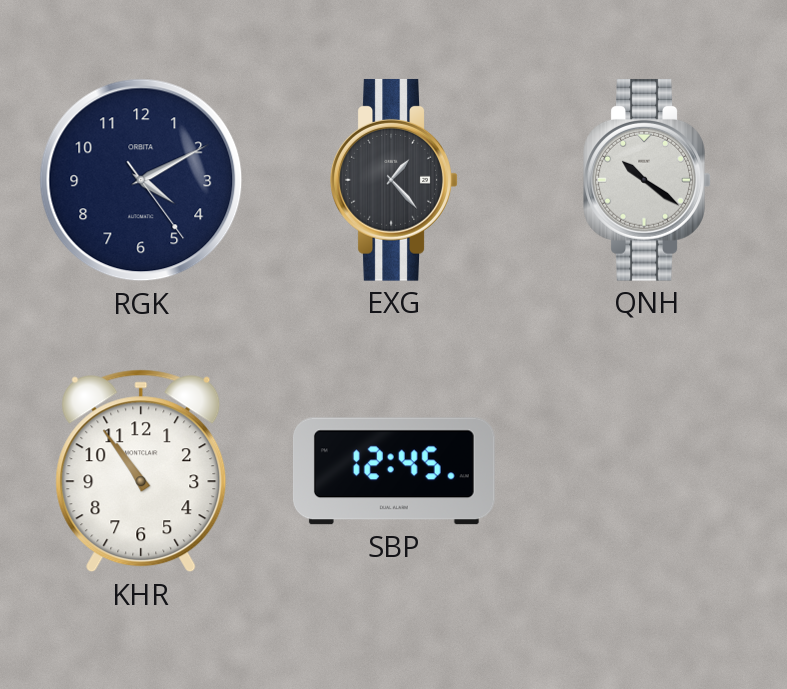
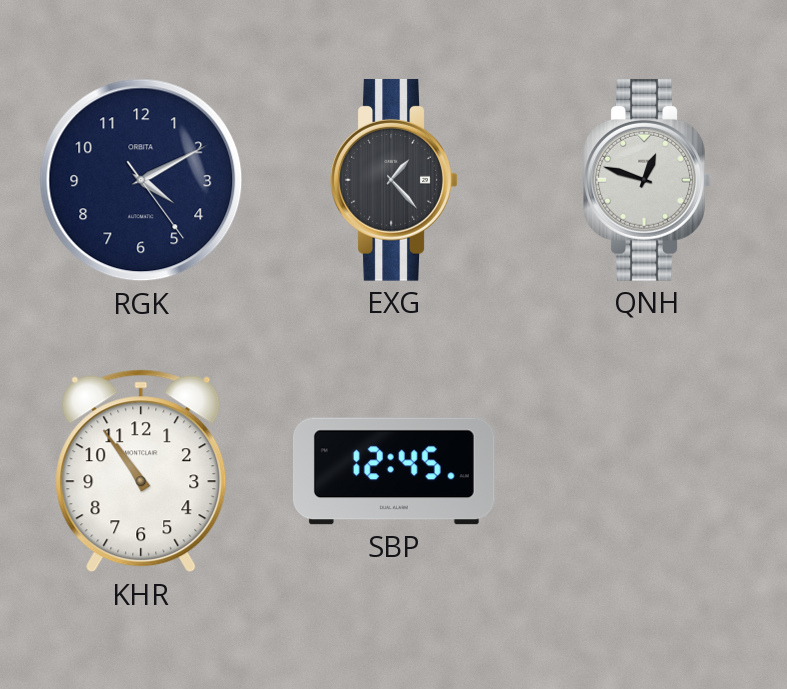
QNH: 10:21 -> 12:48 (647, 180)
